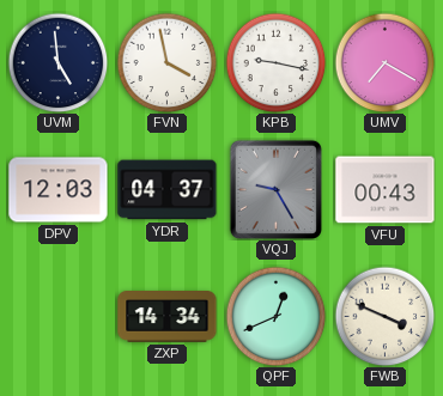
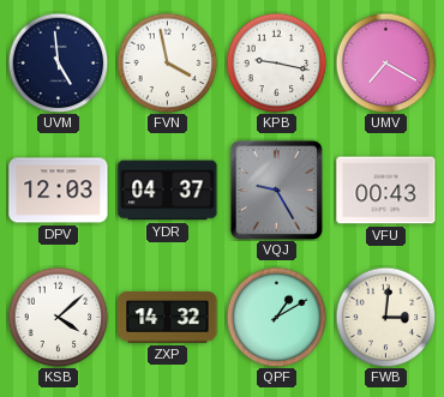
KSB: none -> 4:08 (58, 317)
ZXP: 14:34 -> 14:32 (168, 318)
QPF: 12:41 -> 1:10 (276, 317)
FWB: 3:49 -> 3:01 (385, 317)
